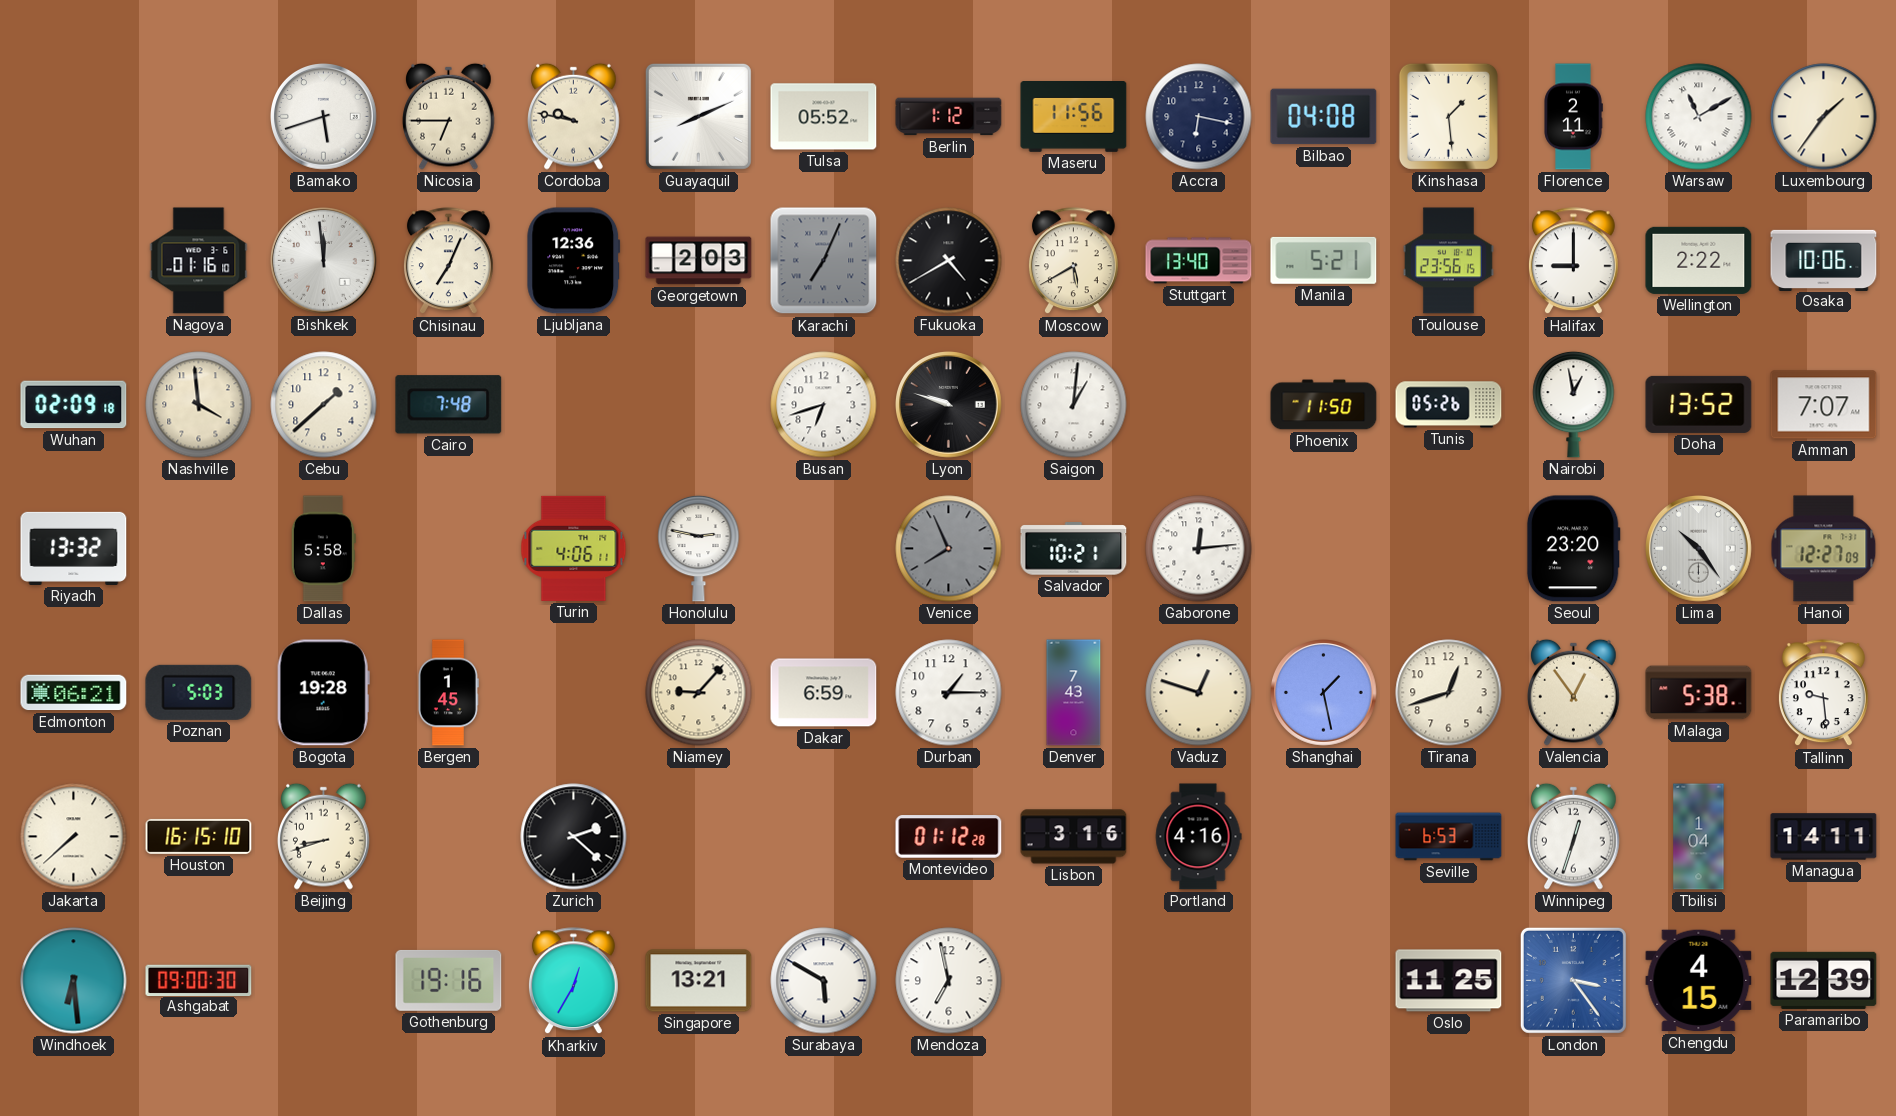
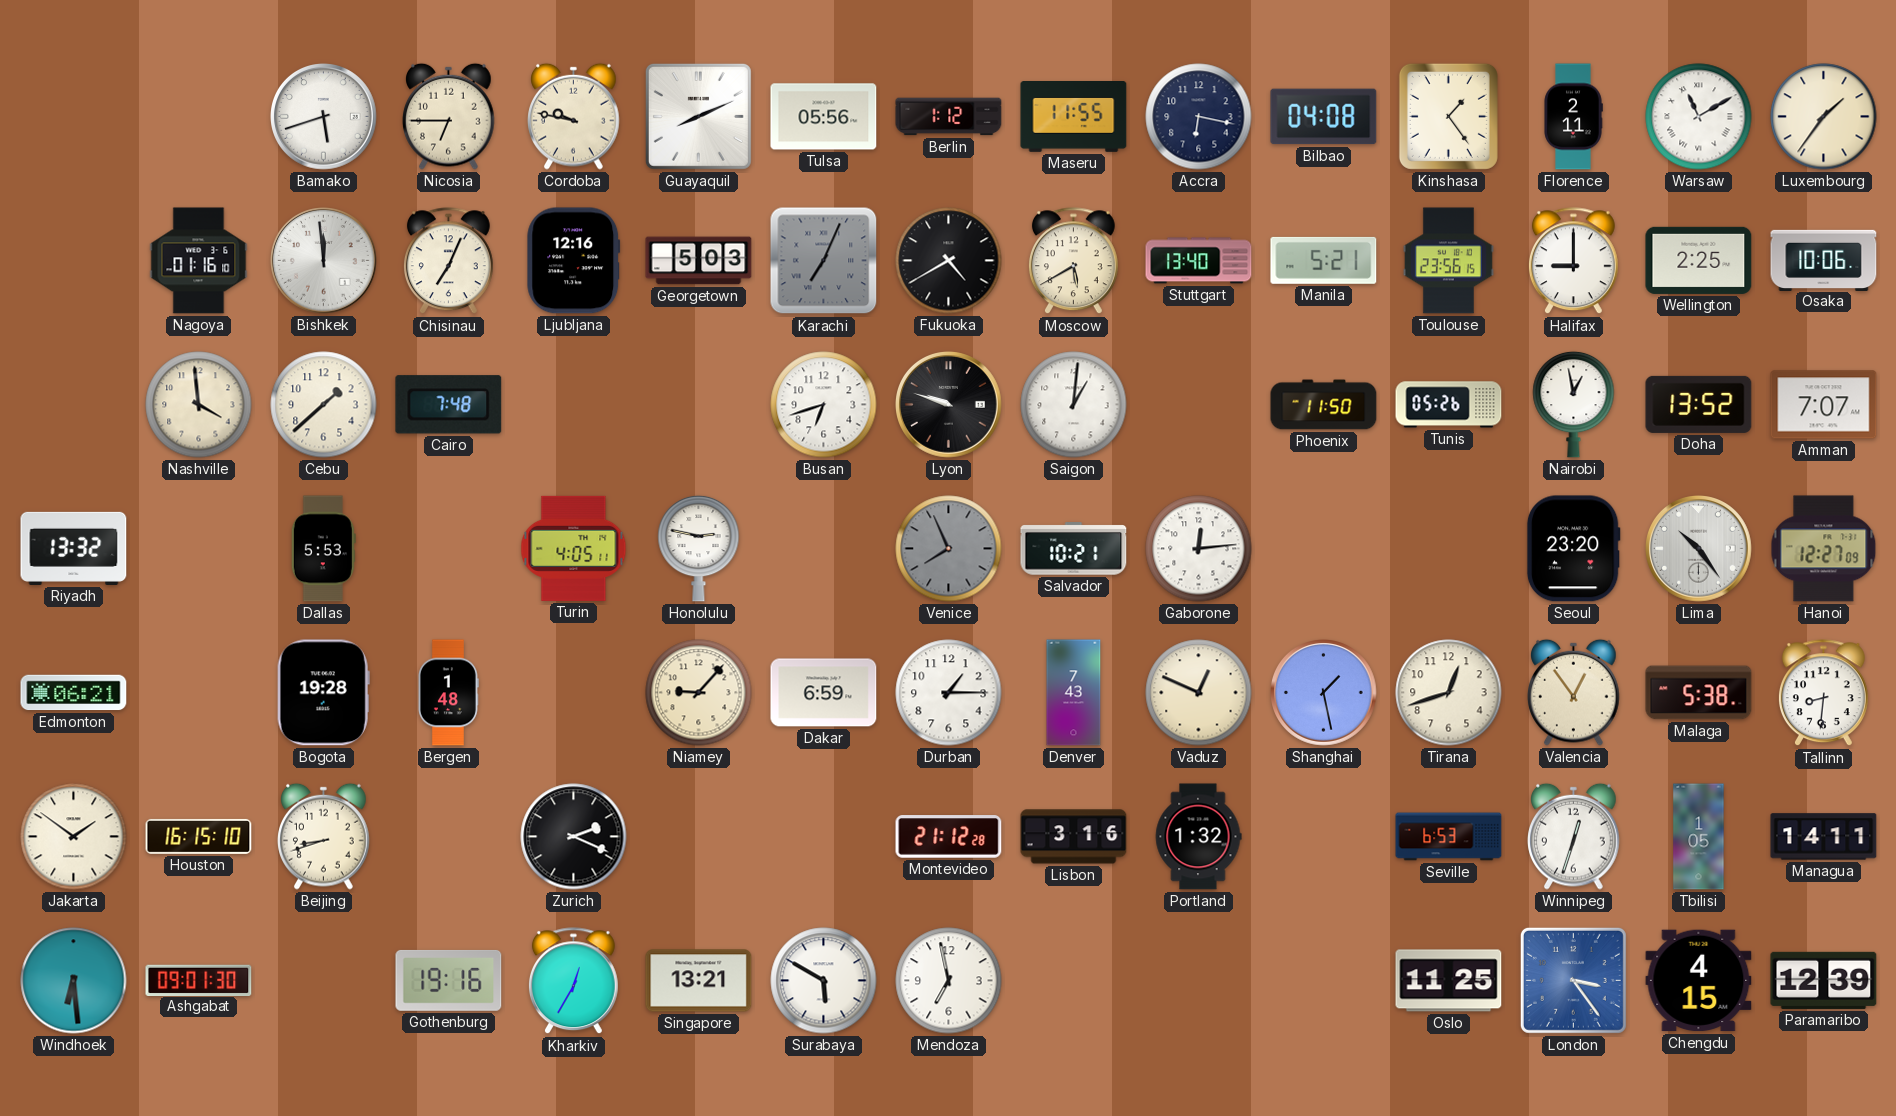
Tulsa: 05:52 -> 05:56 (824, 117)
Maseru: 11:56 -> 11:55 (1074, 117)
Kinshasa: 1:29 -> 1:24 (1448, 116)
Ljubljana: 12:36 -> 12:16 (574, 261)
Georgetown: 2:03 -> 5:03 (699, 261)
Wellington: 2:22 -> 2:25 (1699, 260)
Wuhan: 02:09 -> none (74, 405)
Dallas: 5:58 -> 5:53 (323, 549)
Turin: 4:06 -> 4:05 (574, 548)
Poznan: 5:03 -> none (199, 692)
Bergen: 1:45 -> 1:48 (448, 693)
Vaduz: 12:48 -> 12:49 (1199, 693)
Tallinn: 9:29 -> 8:31 (1823, 693)
Jakarta: 7:38 -> 1:51 (74, 837)
Zurich: 2:22 -> 2:19 (574, 837)
Montevideo: 01:12 -> 21:12 (949, 837)
Portland: 4:16 -> 1:32 (1198, 837)
Tbilisi: 1:04 -> 1:05 (1699, 837)
Ashgabat: 09:00 -> 09:01 (199, 980)
